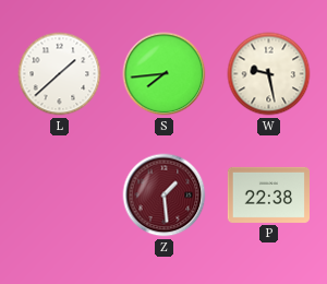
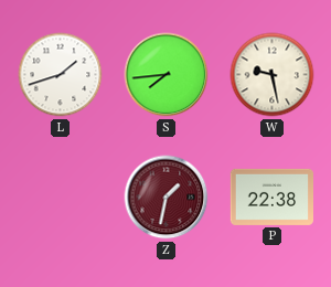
L: 1:38 -> 1:42 (61, 75)
Z: 1:29 -> 1:32 (167, 198)
